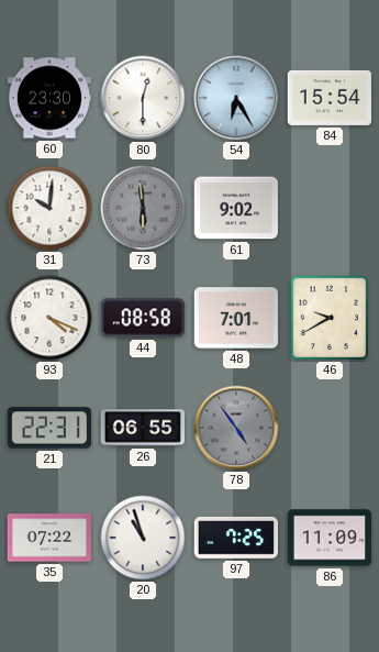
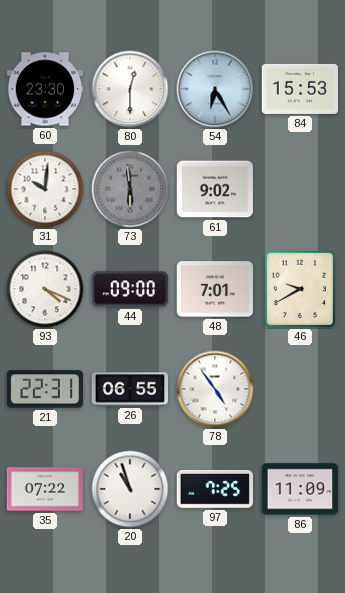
84: 15:54 -> 15:53 (299, 89)
44: 08:58 -> 09:00 (130, 289)
78 dial: grey -> white (215, 389)
